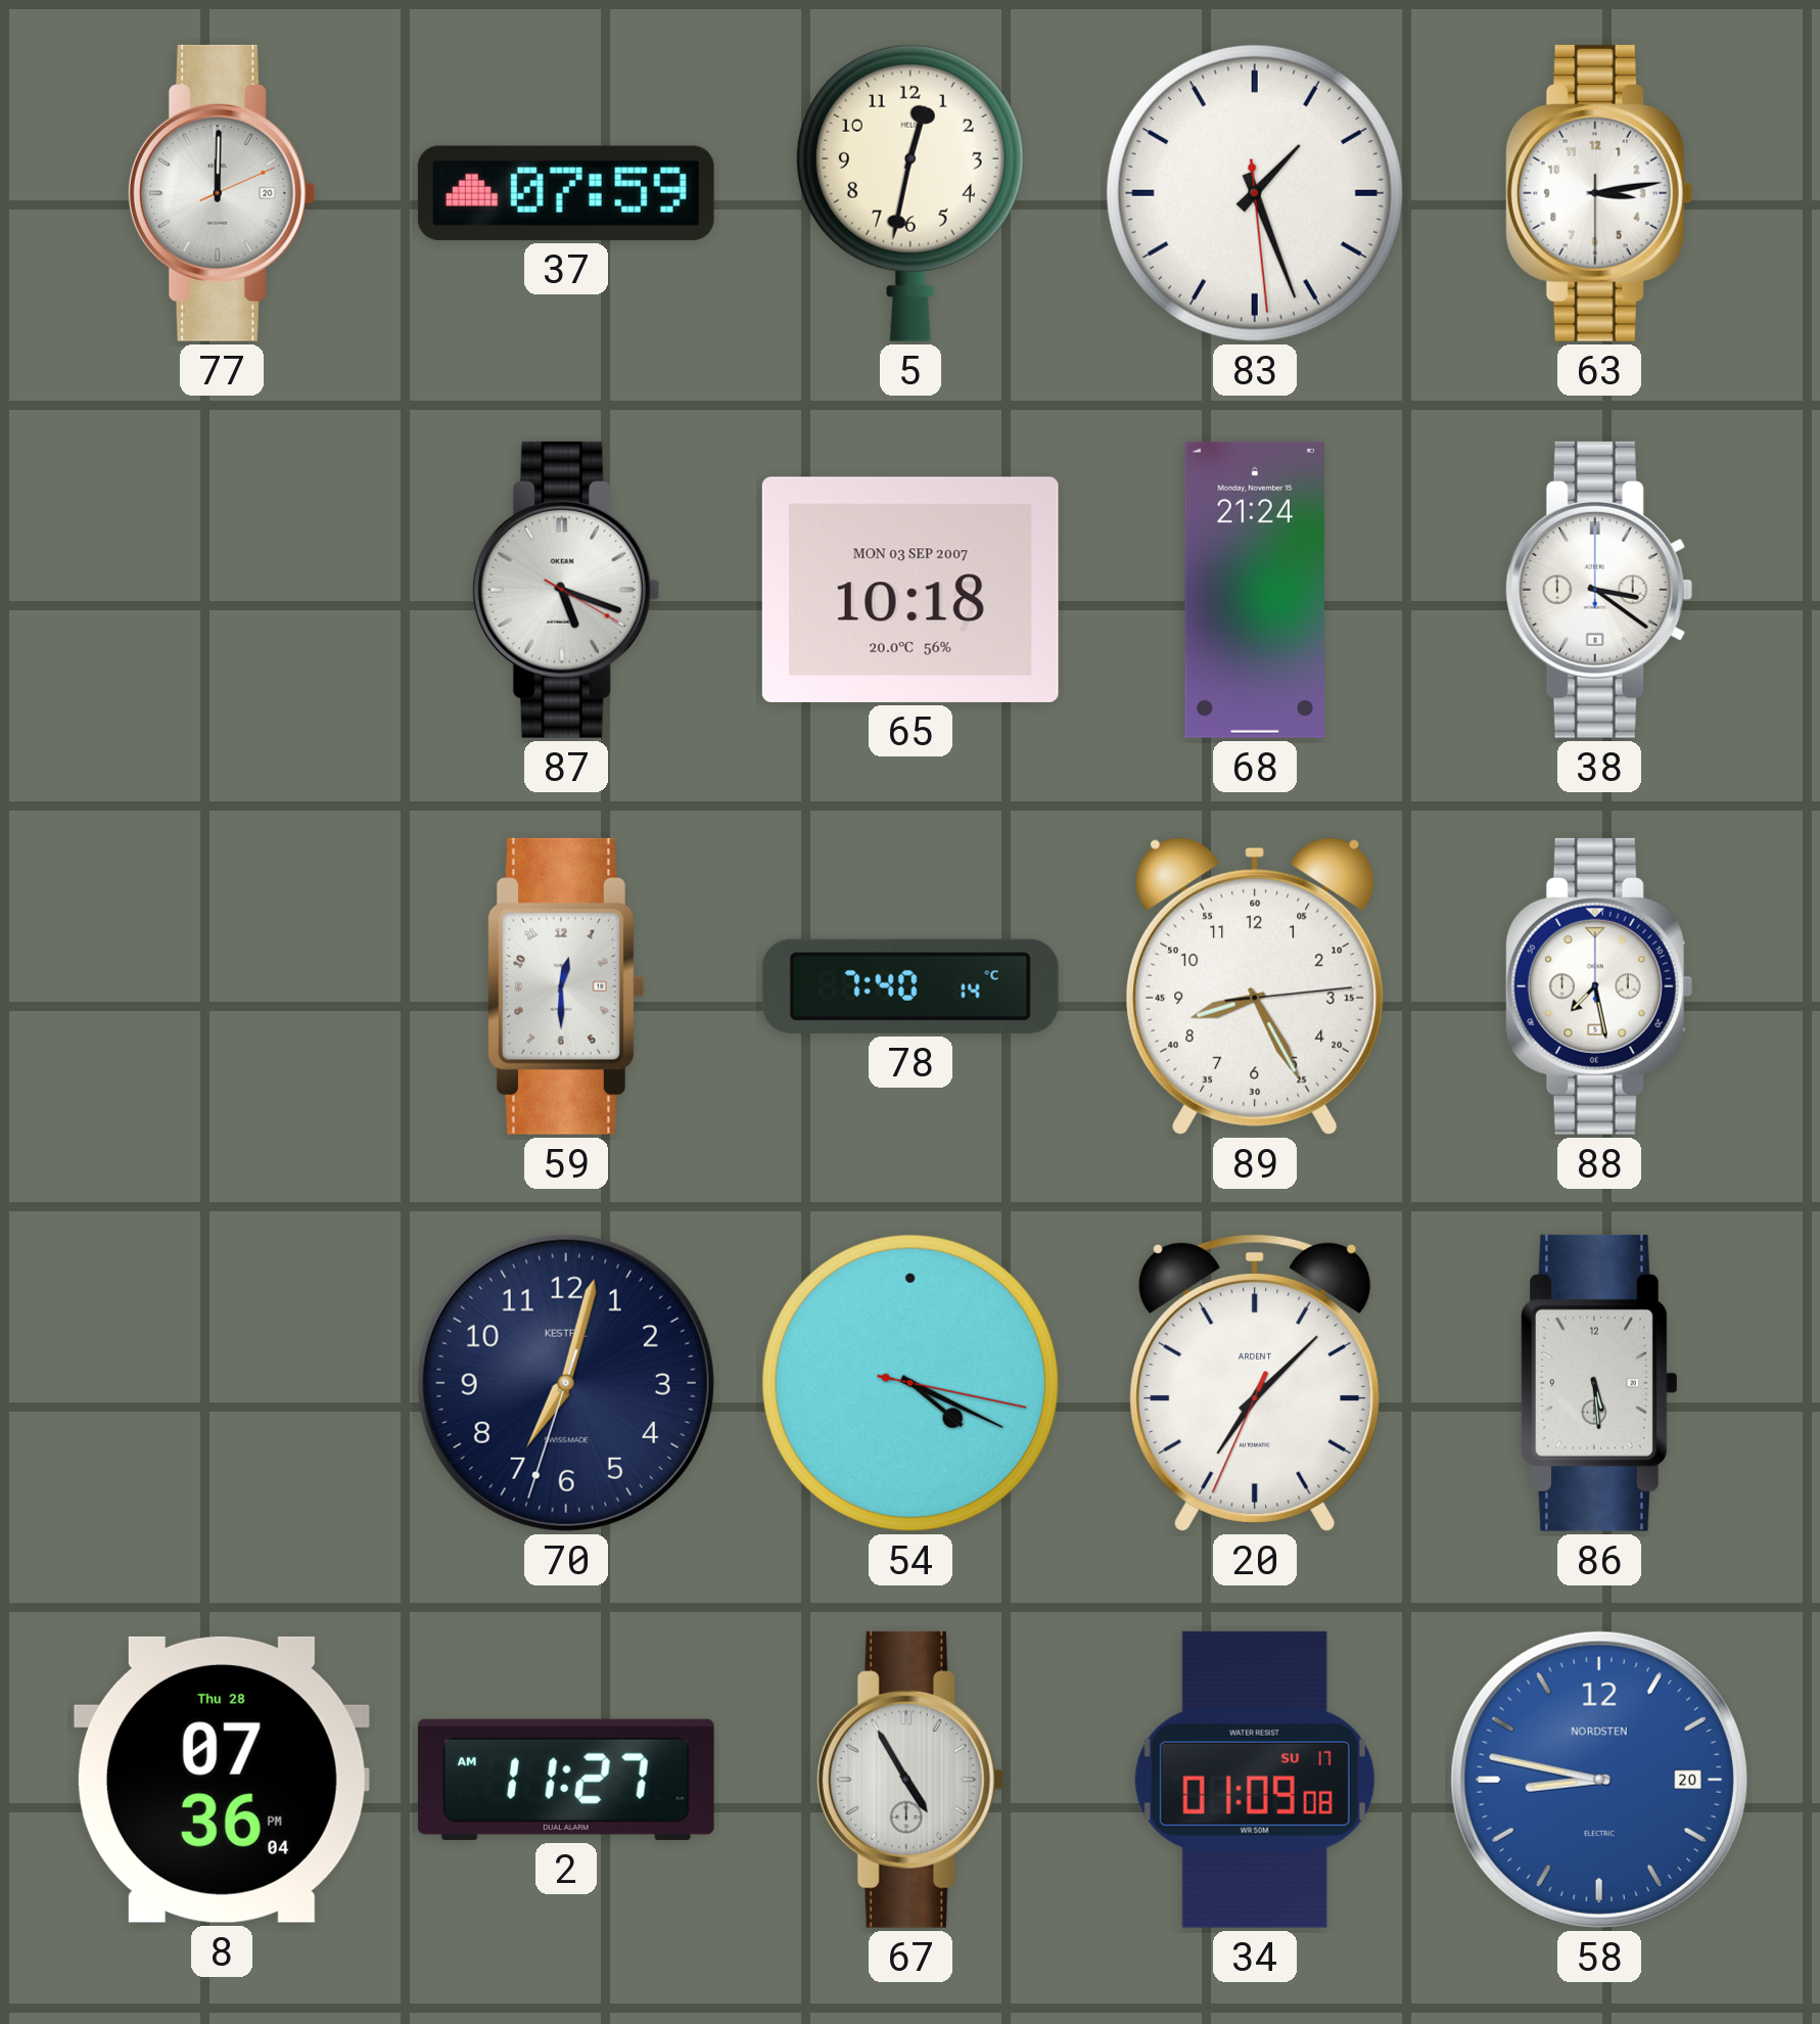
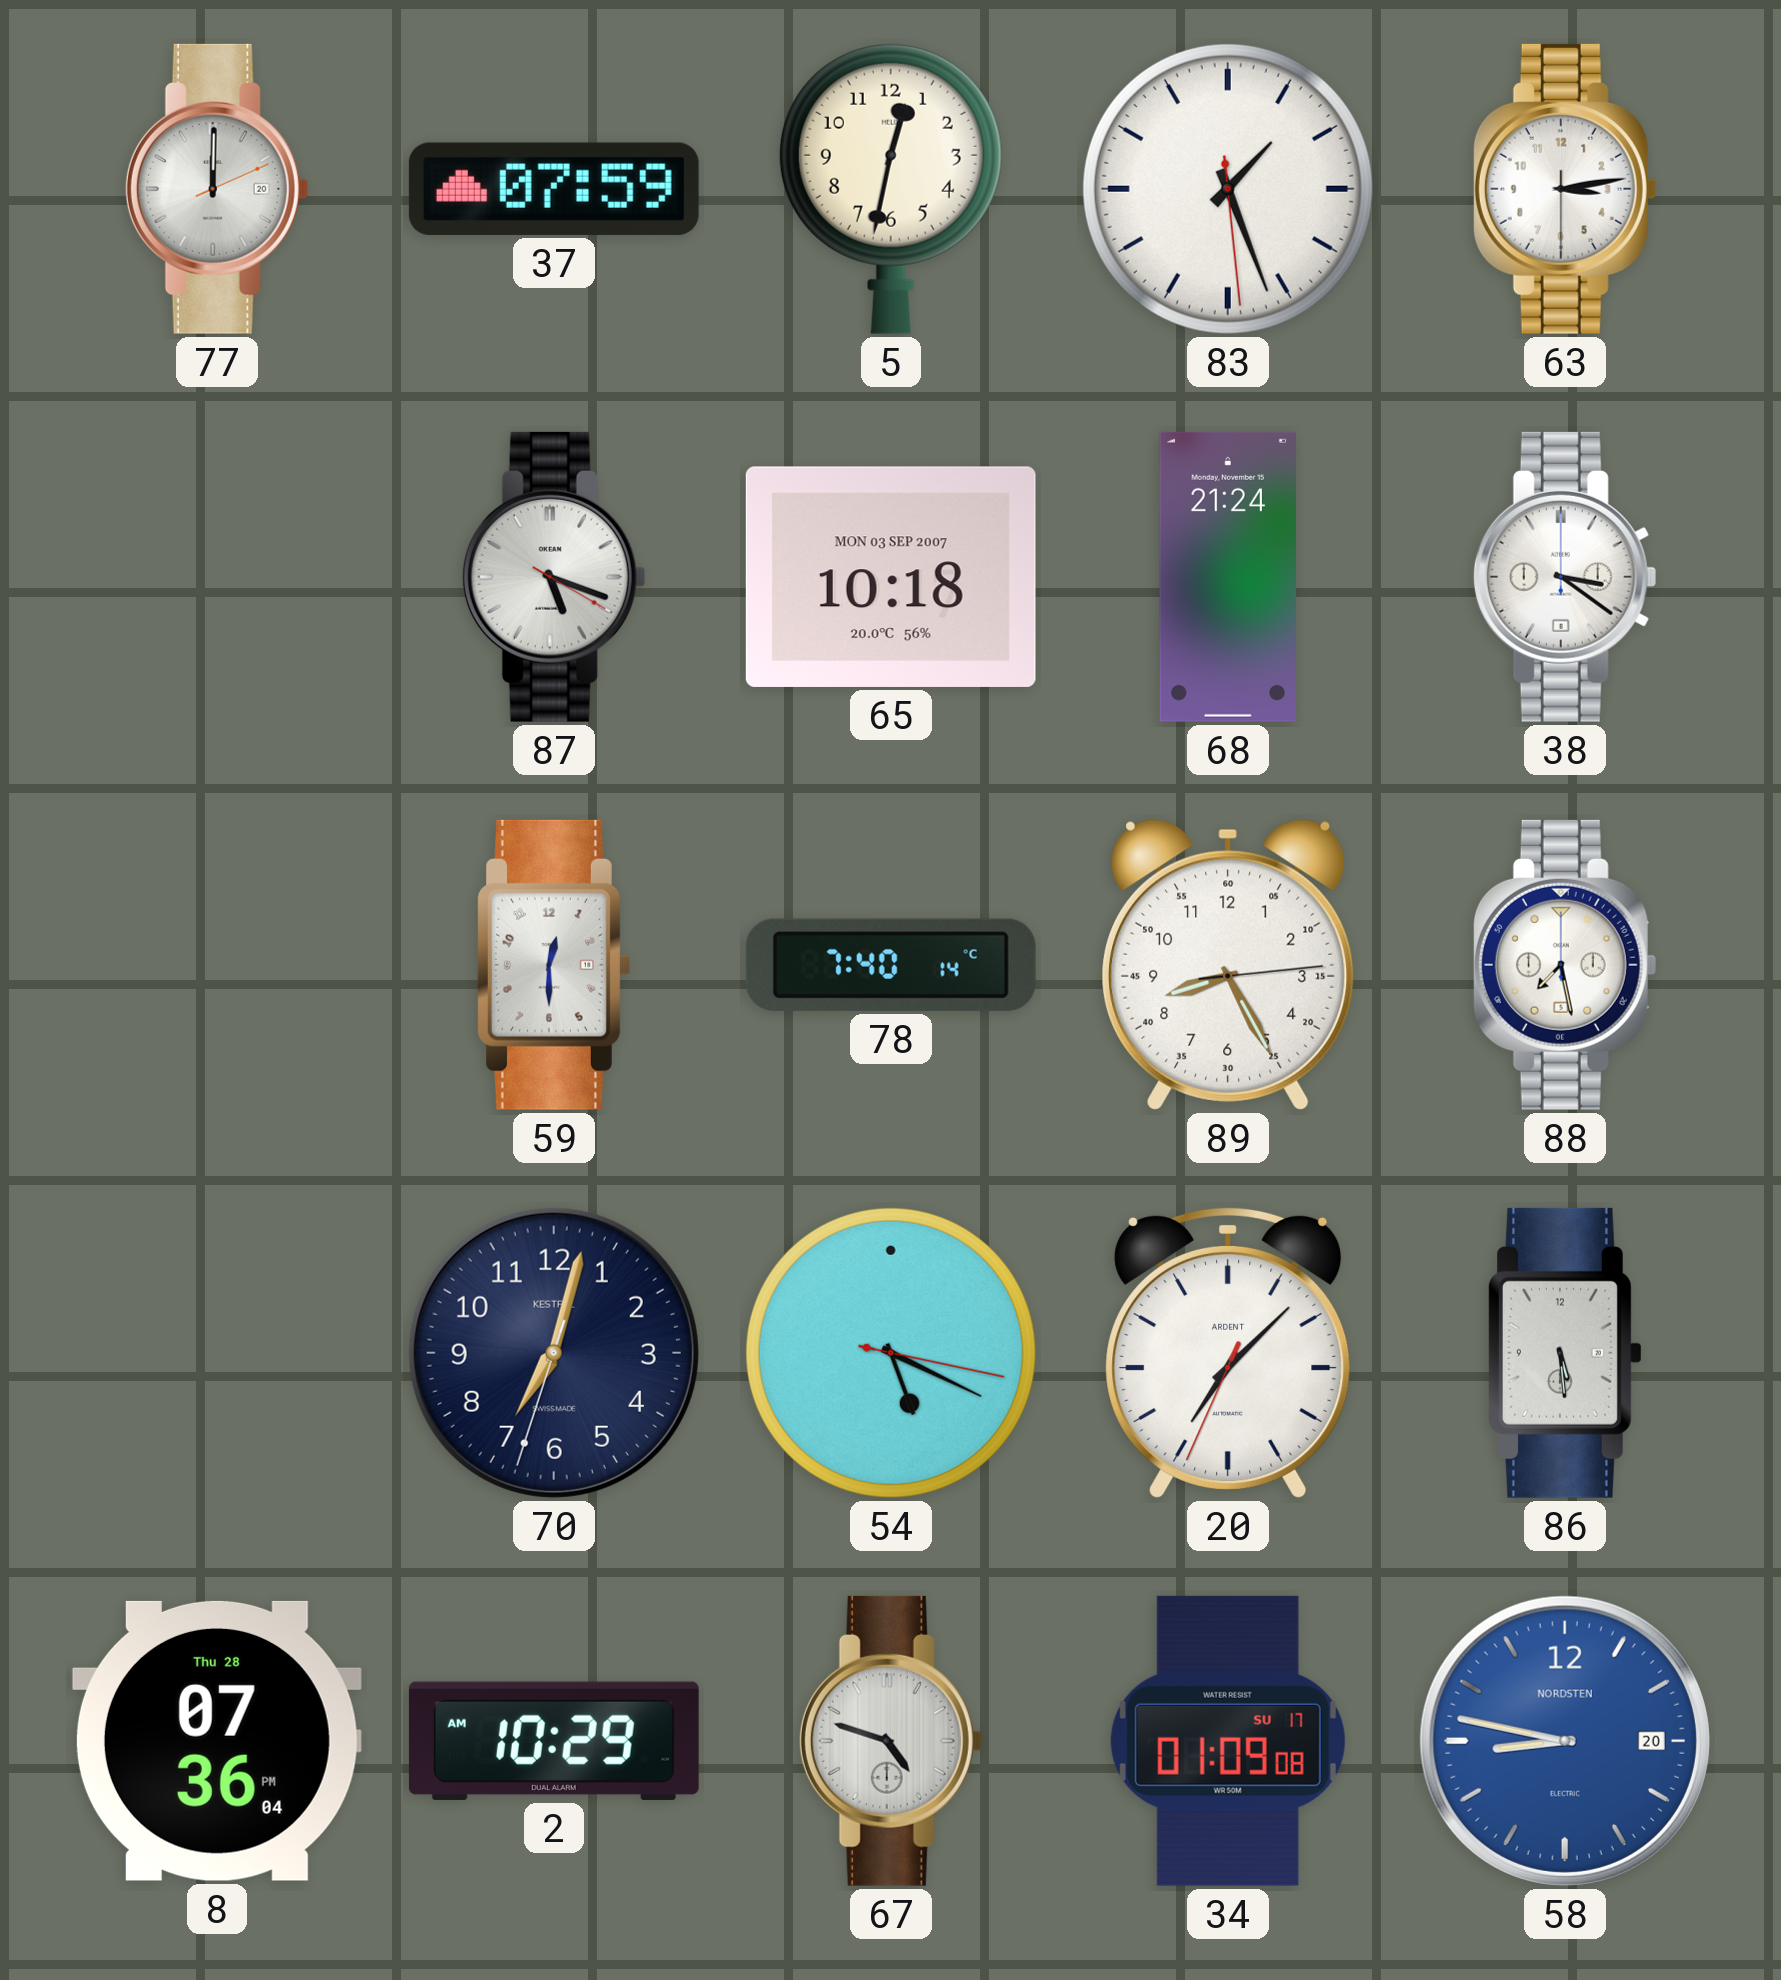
54: 4:19 -> 5:19 (891, 1353)
2: 11:27 -> 10:29 (554, 1741)
67: 4:55 -> 4:48 (891, 1741)
